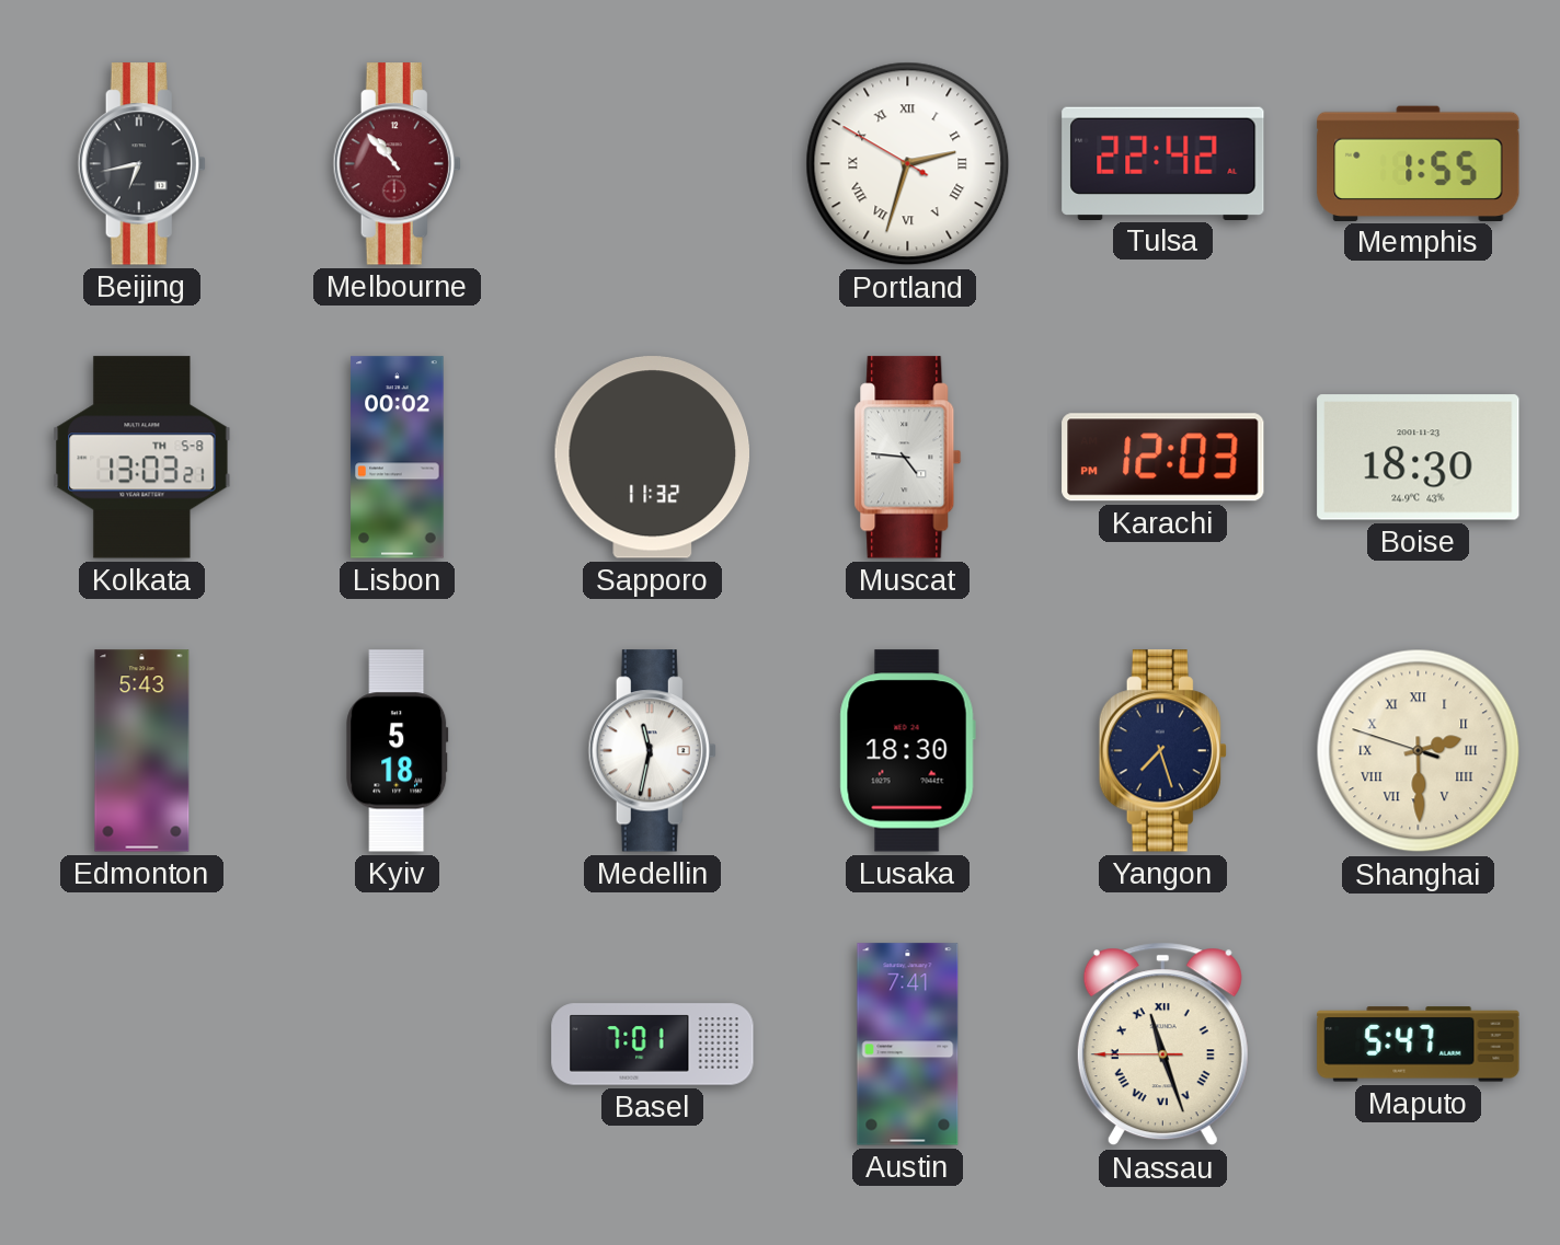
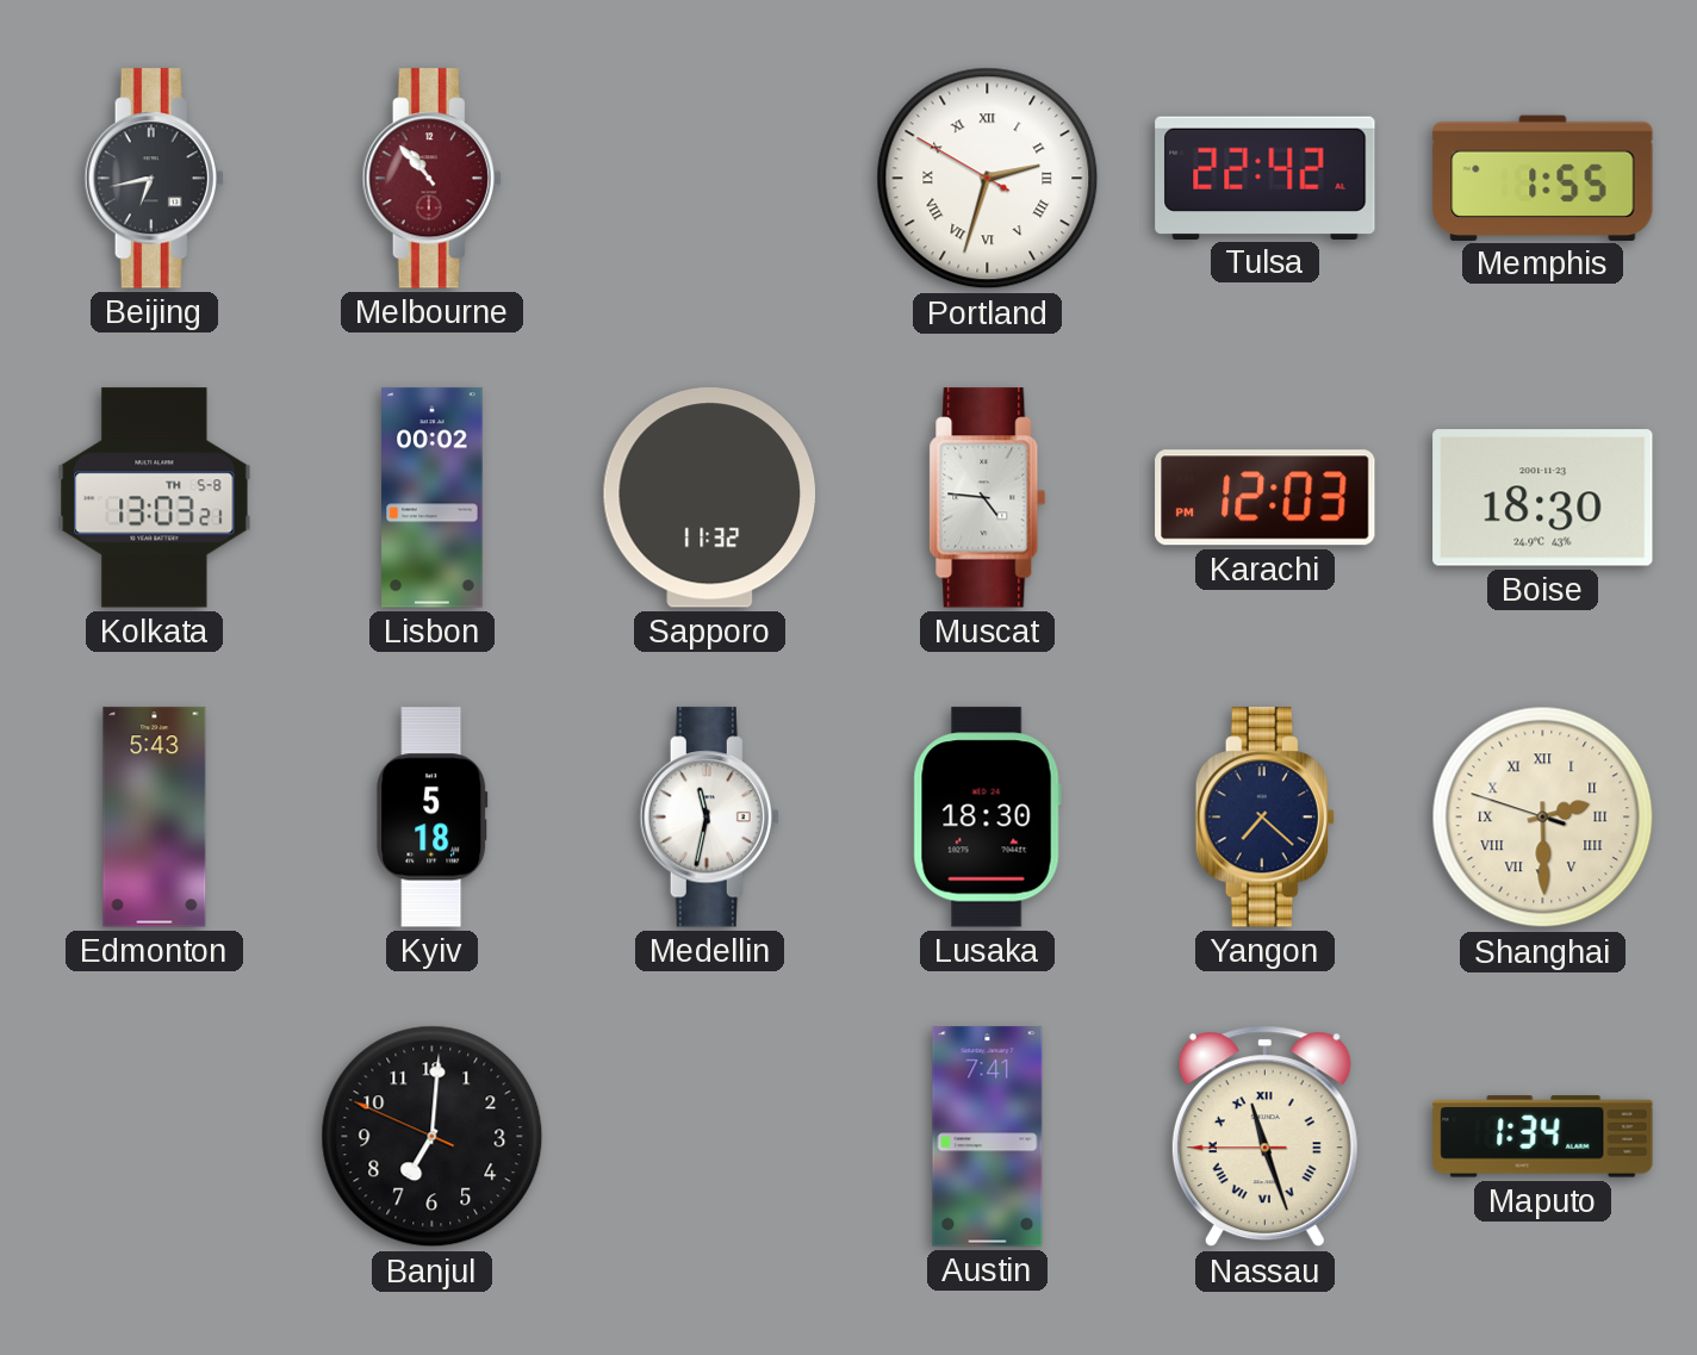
Yangon: 7:27 -> 7:22 (1264, 818)
Banjul: none -> 7:00 (433, 1137)
Basel: 7:01 -> none (653, 1045)
Maputo: 5:47 -> 1:34 (1543, 1137)
